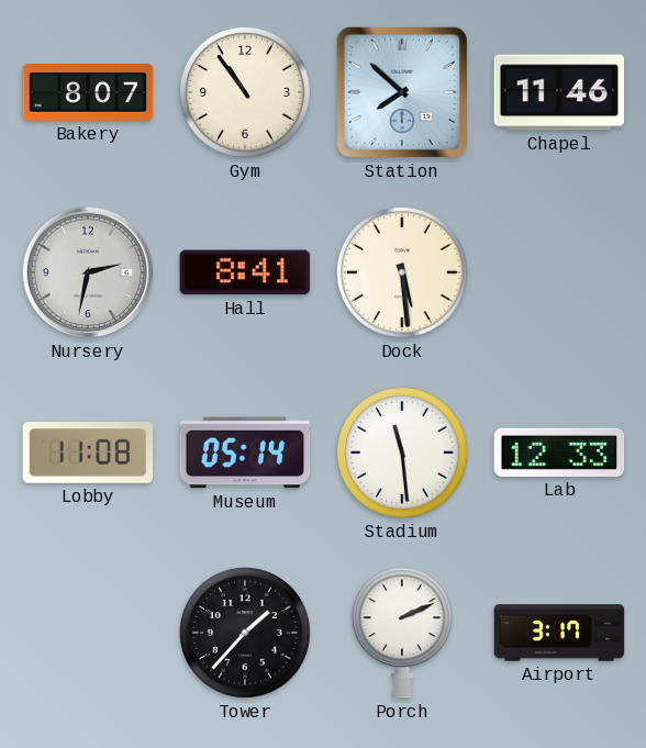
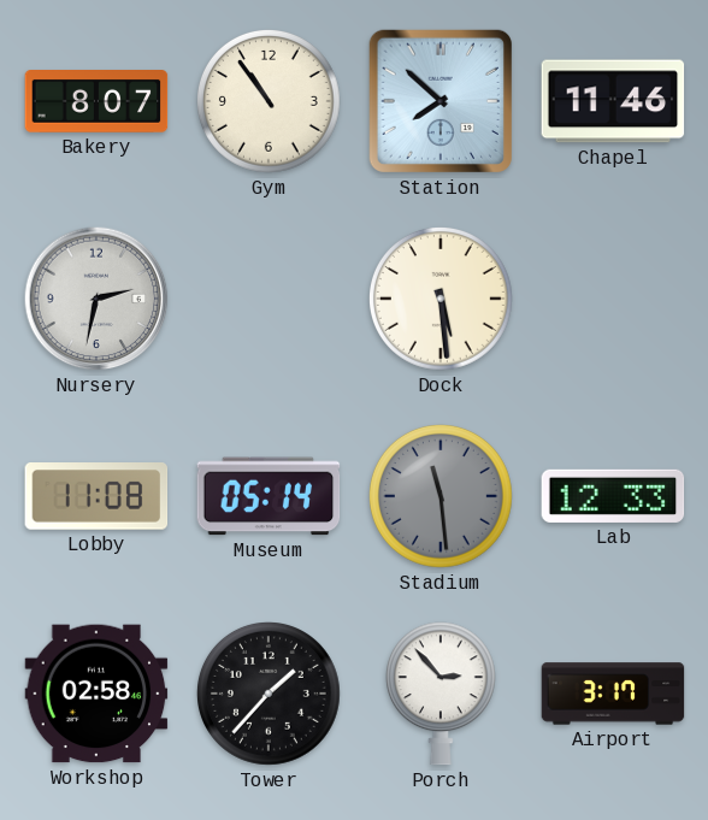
Hall: 8:41 -> none (245, 272)
Stadium dial: white -> grey (442, 497)
Workshop: none -> 02:58 (96, 694)
Porch: 2:11 -> 2:53 (441, 694)
